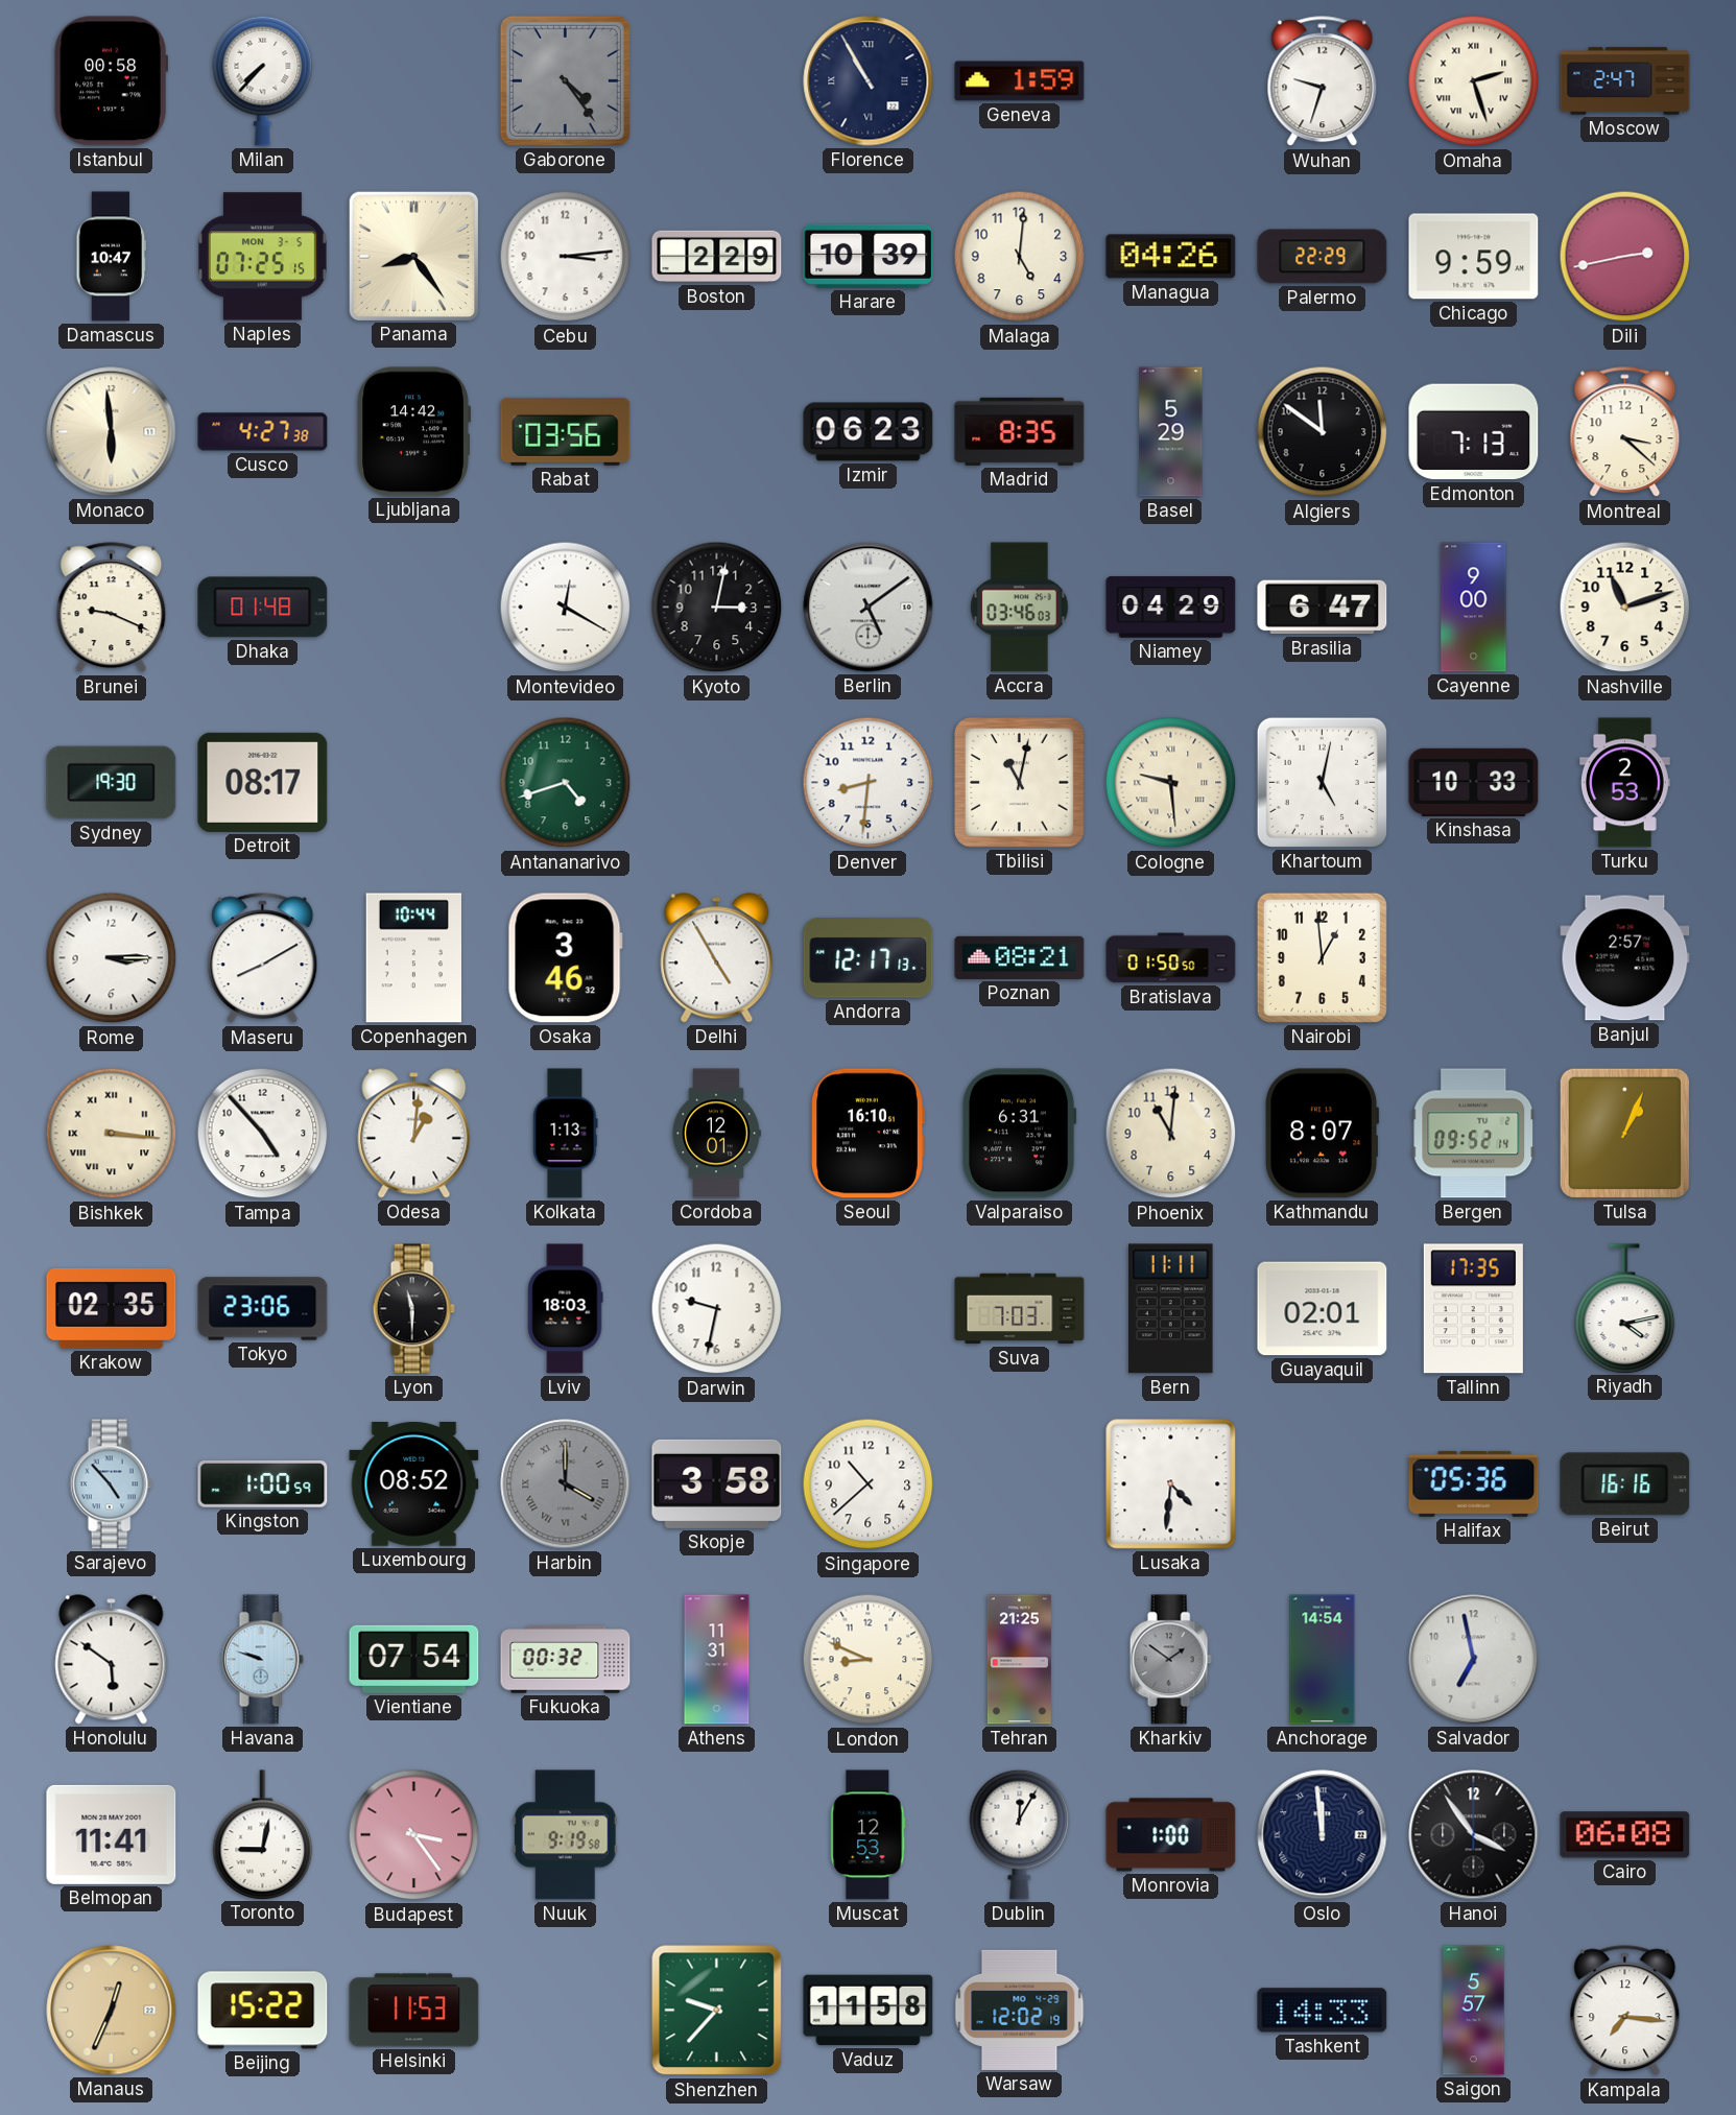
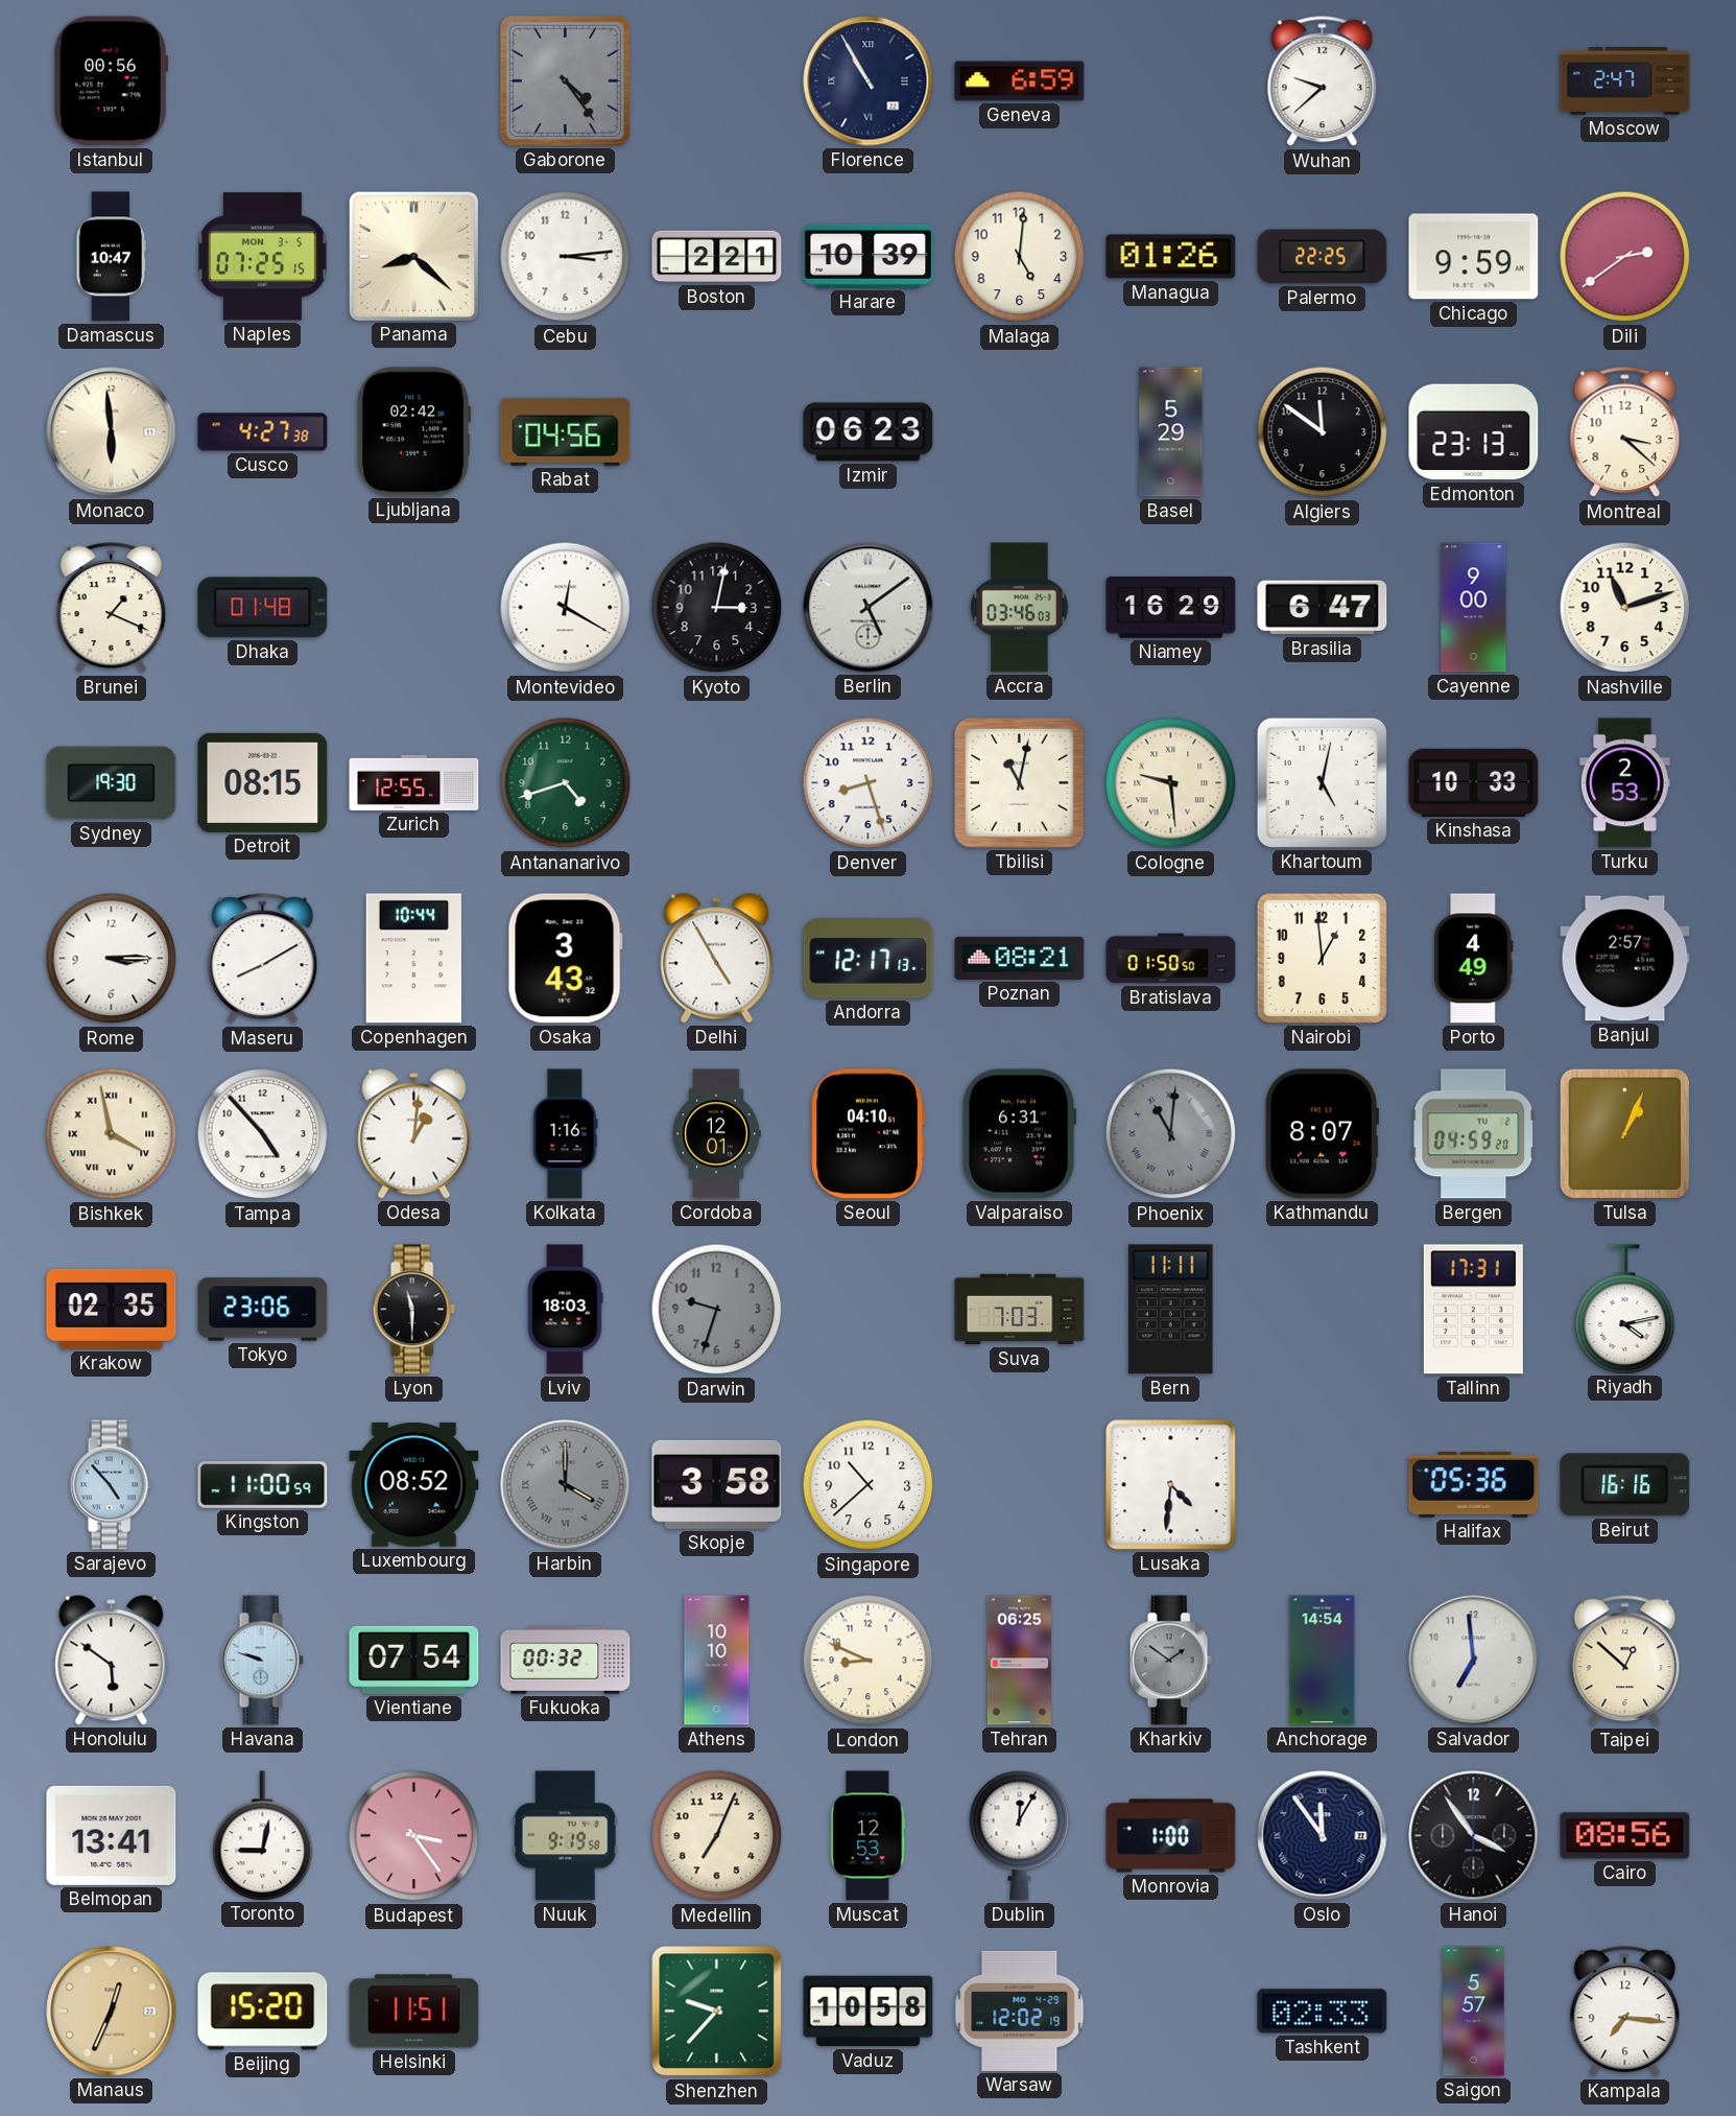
Istanbul: 00:58 -> 00:56 (111, 81)
Milan: 7:37 -> none (263, 80)
Geneva: 1:59 -> 6:59 (1020, 81)
Wuhan: 9:33 -> 9:38 (1323, 81)
Omaha: 2:27 -> none (1474, 81)
Panama: 8:24 -> 8:22 (413, 256)
Boston: 2:29 -> 2:21 (717, 257)
Managua: 04:26 -> 01:26 (1171, 257)
Palermo: 22:29 -> 22:25 (1323, 257)
Dili: 2:43 -> 2:39 (1625, 257)
Ljubljana: 14:42 -> 02:42 (412, 432)
Rabat: 03:56 -> 04:56 (566, 431)
Madrid: 8:35 -> none (1020, 431)
Edmonton: 7:13 -> 23:13 (1474, 432)
Brunei: 9:19 -> 1:19 (112, 608)
Niamey: 04:29 -> 16:29 (1171, 608)
Detroit: 08:17 -> 08:15 (263, 782)
Zurich: none -> 12:55 (414, 782)
Denver: 8:31 -> 8:27 (869, 783)
Osaka: 3:46 -> 3:43 (565, 959)
Porto: none -> 4:49 (1474, 959)
Bishkek: 3:16 -> 3:58 (112, 1134)
Kolkata: 1:13 -> 1:16 (566, 1134)
Seoul: 16:10 -> 04:10 (867, 1134)
Phoenix dial: cream -> grey (1171, 1134)
Phoenix numerals: Arabic -> Roman (1171, 1134)
Bergen: 09:52 -> 04:59 (1474, 1134)
Darwin: 9:32 -> 9:33 (717, 1310)
Darwin dial: white -> grey (717, 1310)
Guayaquil: 02:01 -> none (1323, 1309)
Tallinn: 17:35 -> 17:31 (1473, 1310)
Kingston: 1:00 -> 11:00 (263, 1485)
Athens: 11:31 -> 10:10 (717, 1661)
Tehran: 21:25 -> 06:25 (1019, 1661)
Salvador: 6:58 -> 6:59 (1474, 1661)
Taipei: none -> 12:52 (1625, 1661)
Belmopan: 11:41 -> 13:41 (112, 1835)
Medellin: none -> 7:04 (717, 1836)
Oslo: 11:59 -> 11:54 (1323, 1836)
Cairo: 06:08 -> 08:56 (1625, 1836)
Beijing: 15:22 -> 15:20 (263, 2012)
Helsinki: 11:53 -> 11:51 (414, 2012)
Vaduz: 11:58 -> 10:58 (869, 2012)
Tashkent: 14:33 -> 02:33 (1323, 2012)
